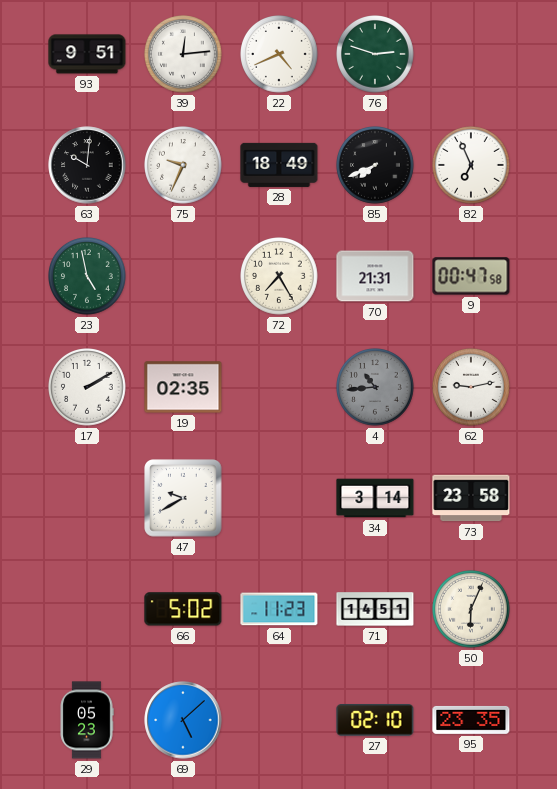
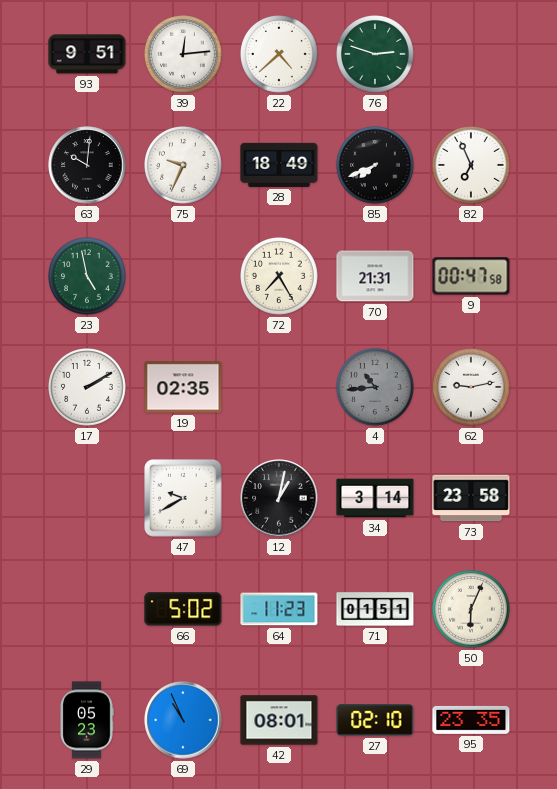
22: 4:41 -> 4:38 (280, 55)
12: none -> 1:02 (279, 498)
71: 14:51 -> 01:51 (375, 609)
69: 5:08 -> 10:56 (183, 720)
42: none -> 08:01 (279, 720)
